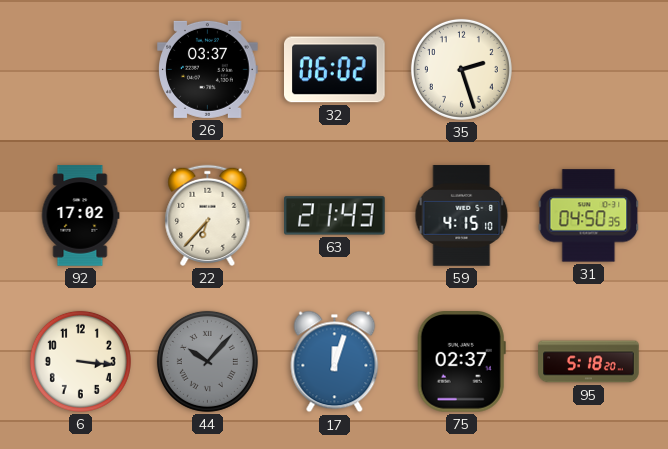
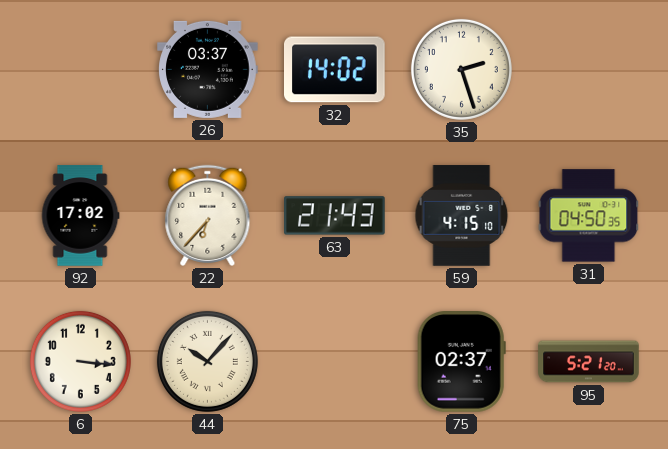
32: 06:02 -> 14:02 (335, 70)
44 dial: grey -> cream (207, 361)
17: 12:03 -> none (335, 362)
95: 5:18 -> 5:21 (589, 362)
